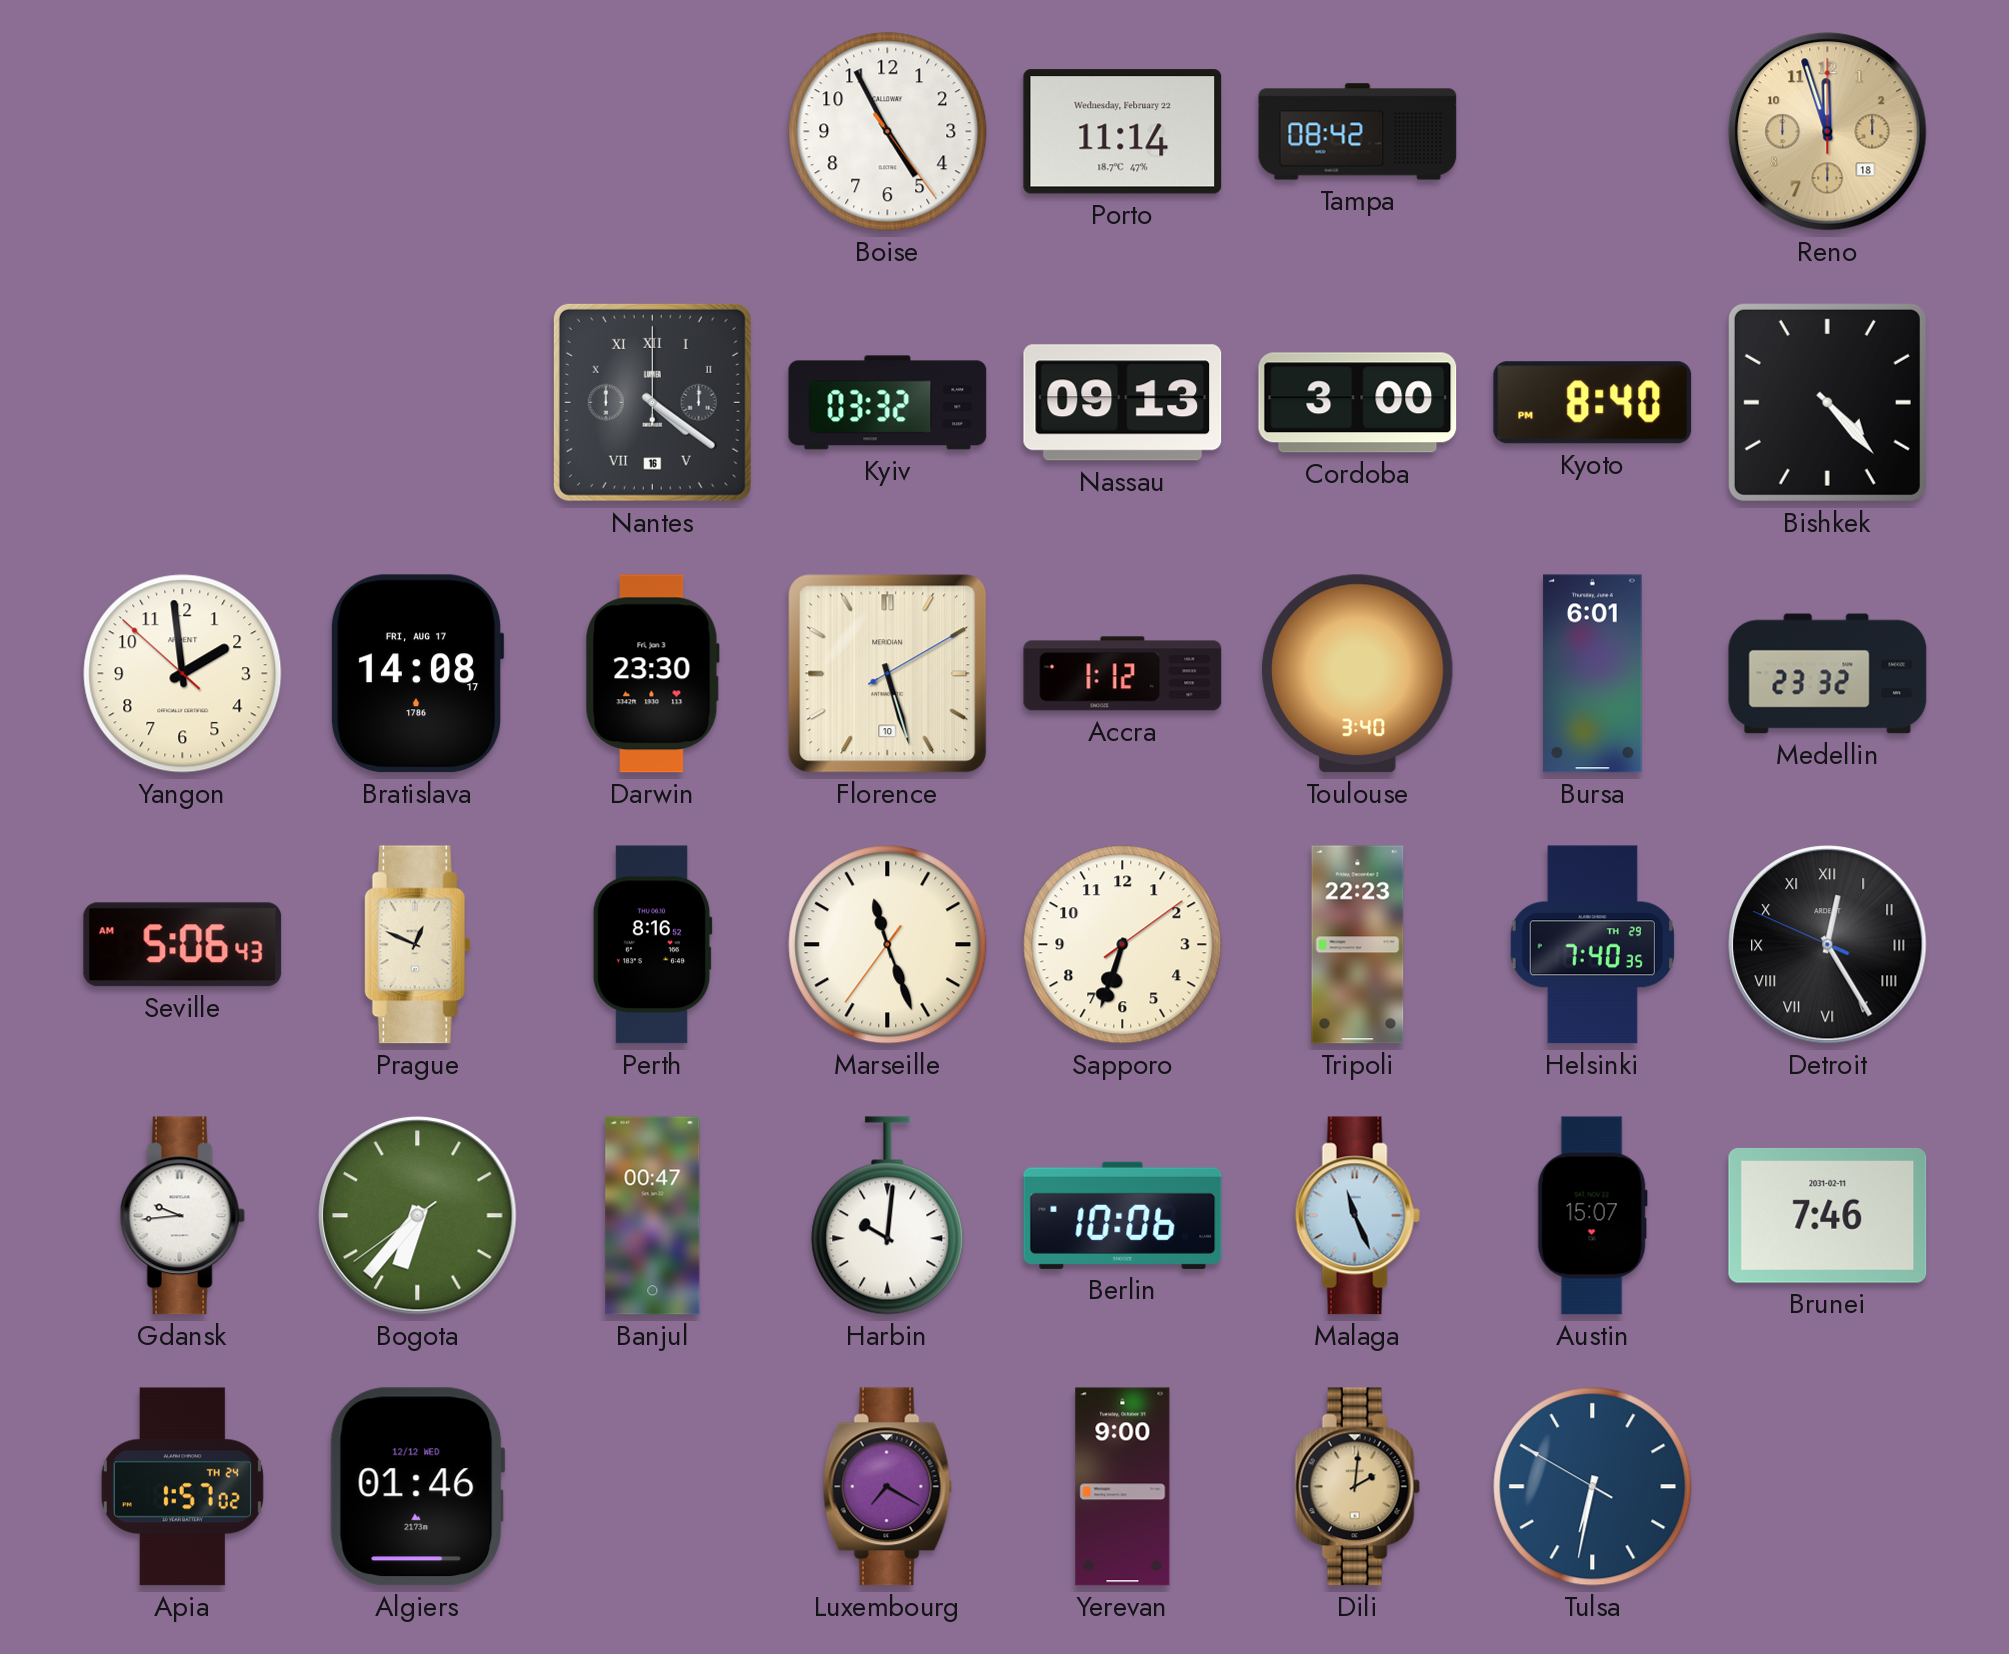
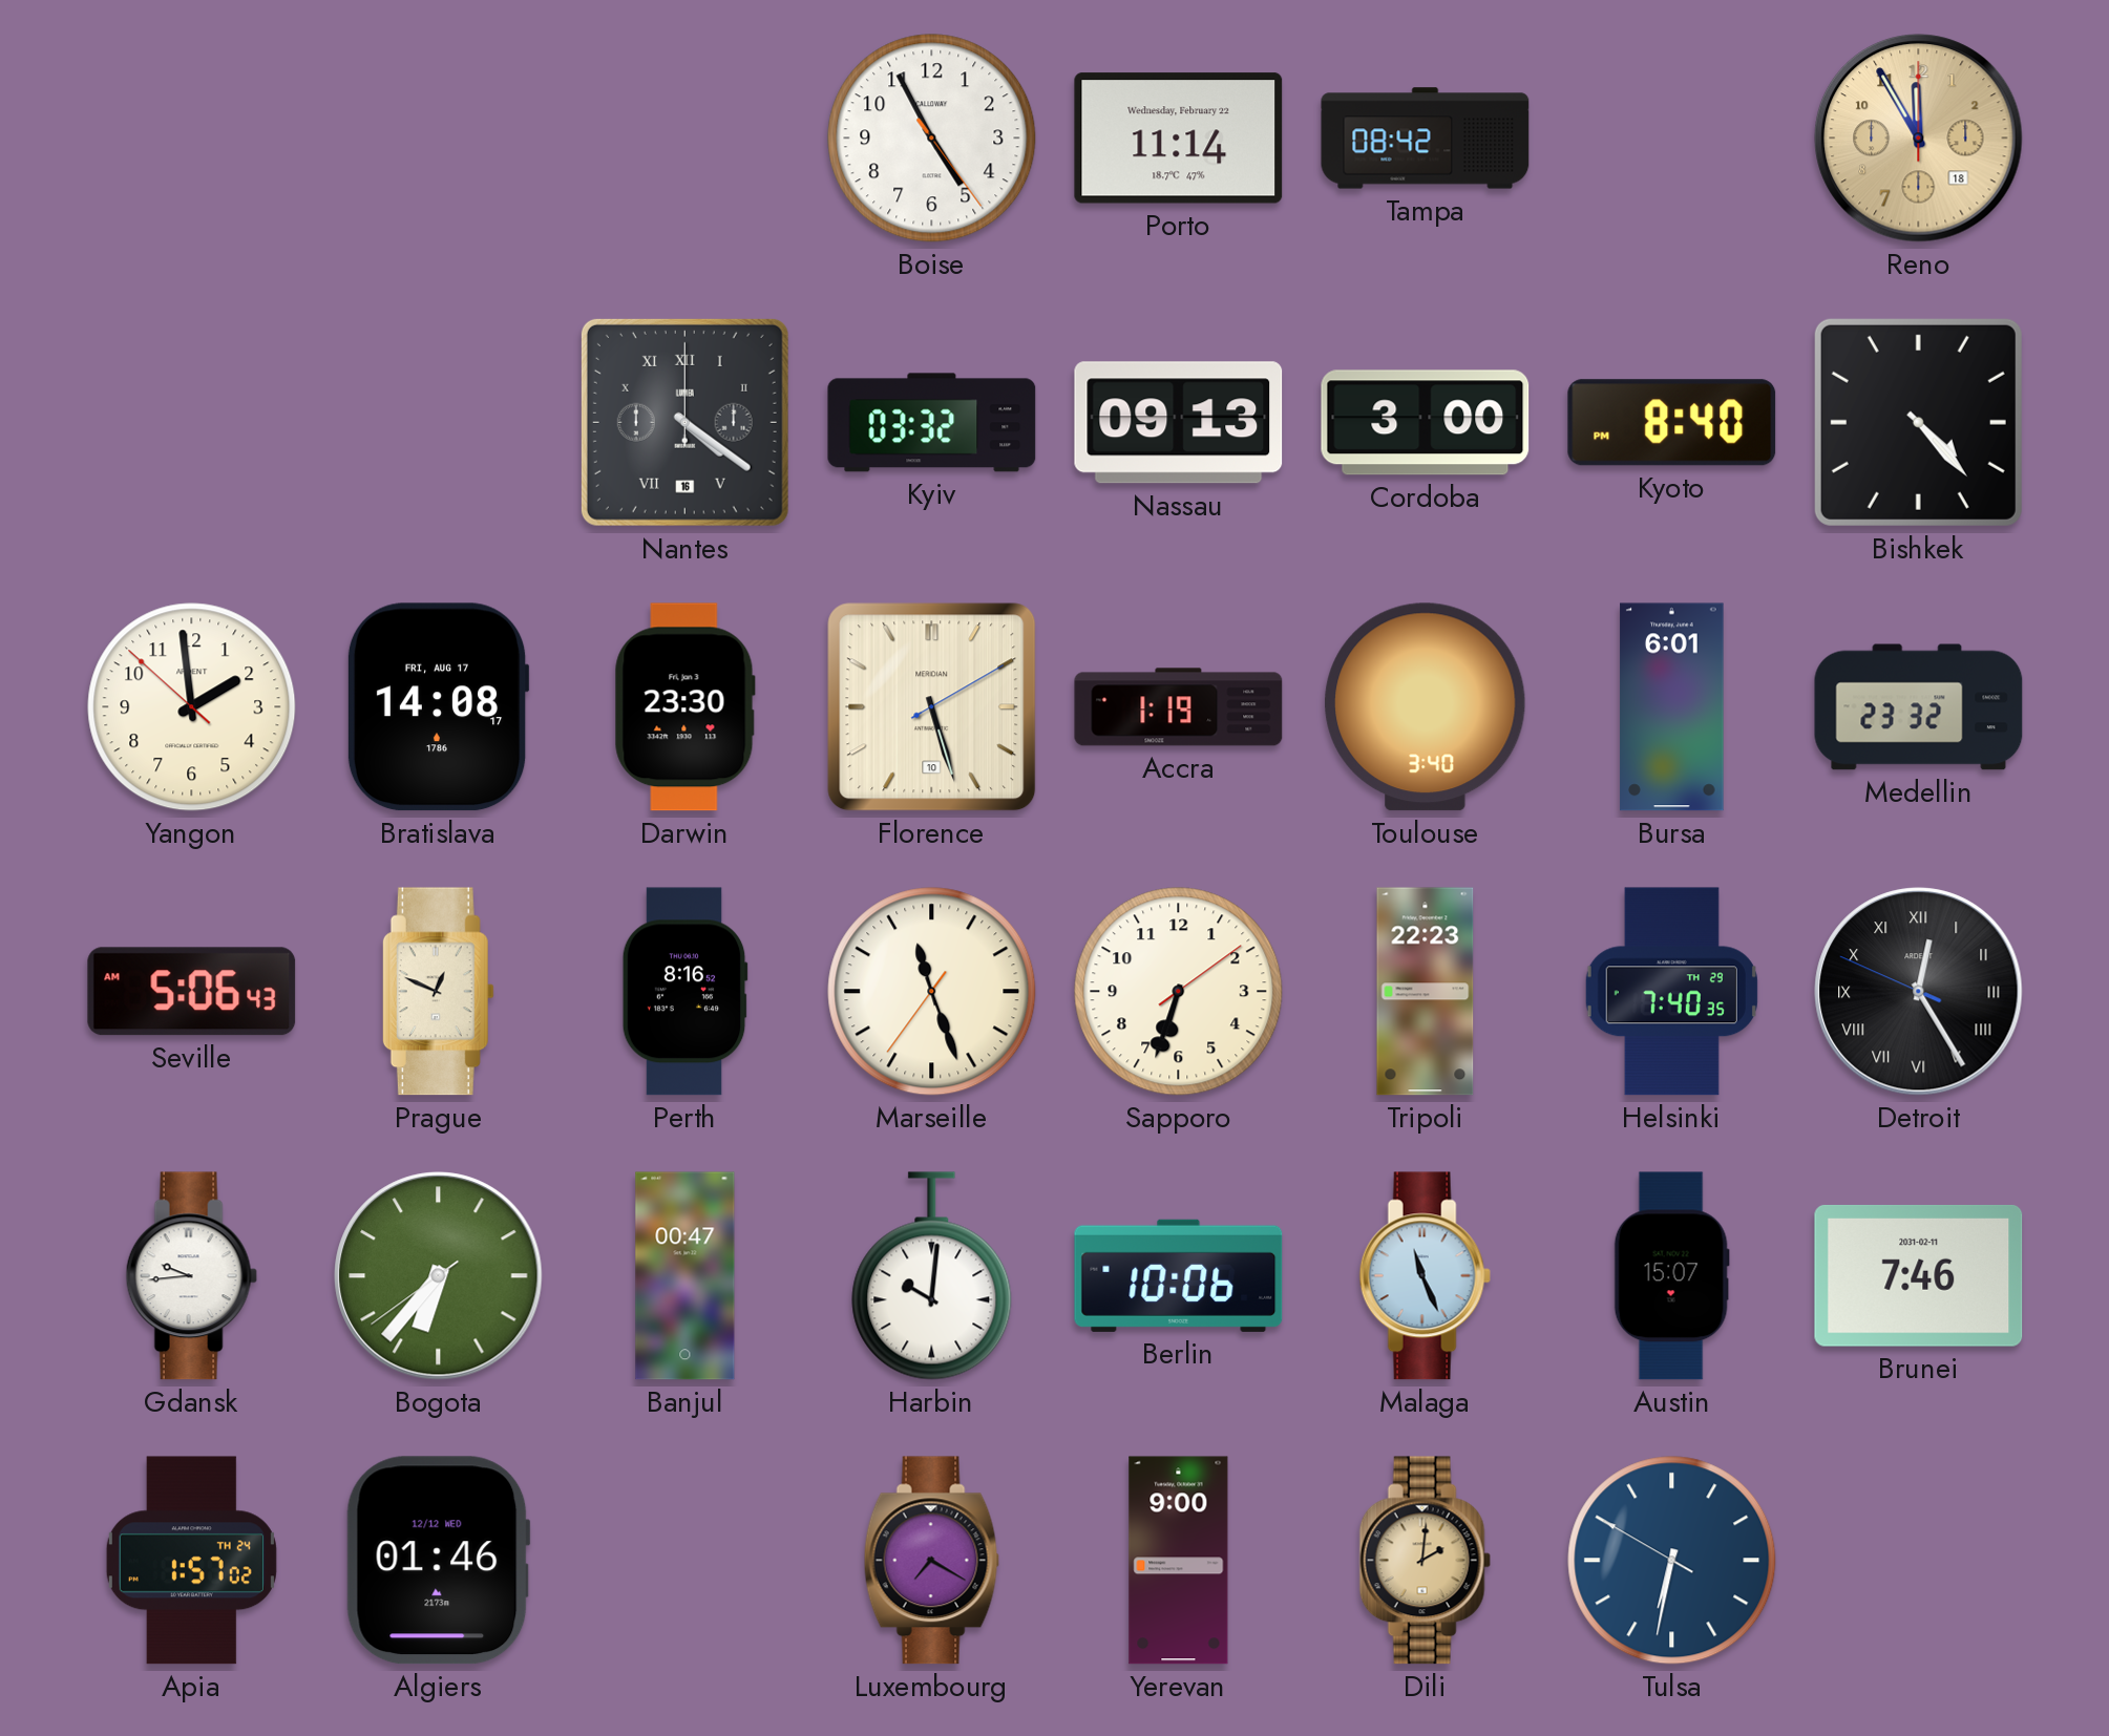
Reno: 11:57 -> 11:55 (1919, 139)
Accra: 1:12 -> 1:19 (1179, 707)
